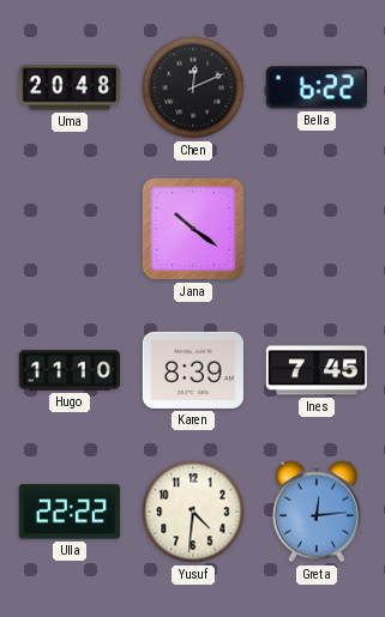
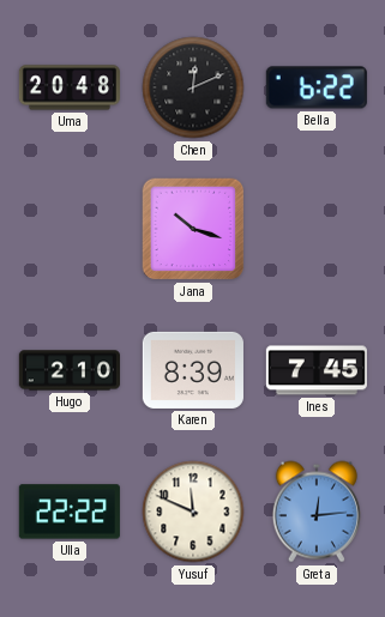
Jana: 10:21 -> 10:18 (193, 229)
Hugo: 11:10 -> 2:10 (68, 370)
Yusuf: 4:31 -> 11:49 (193, 512)
